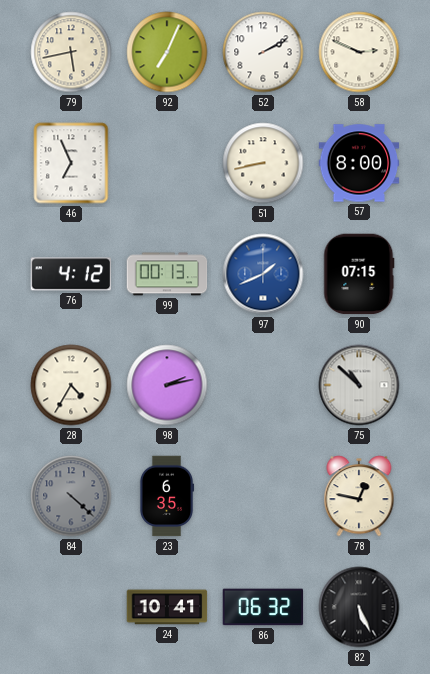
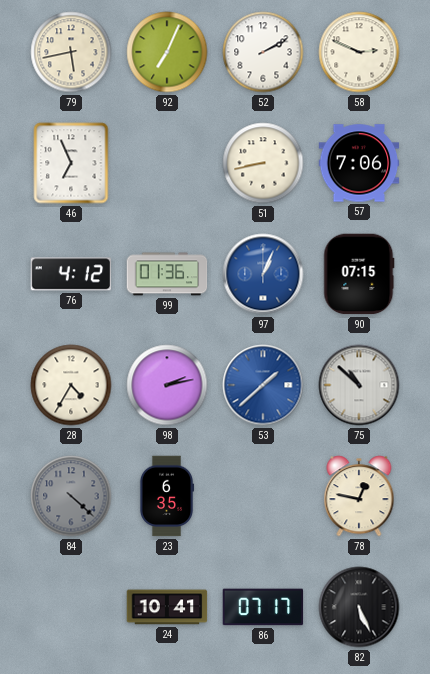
57: 8:00 -> 7:06 (359, 163)
99: 00:13 -> 01:36 (167, 274)
97: 1:41 -> 1:04 (263, 274)
53: none -> 1:38 (263, 385)
86: 06:32 -> 07:17 (263, 607)
